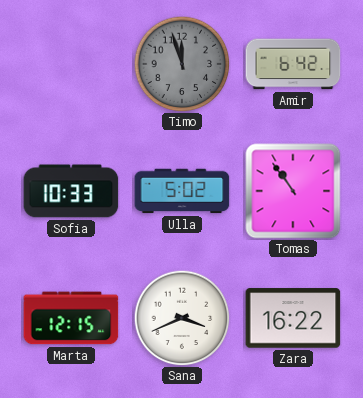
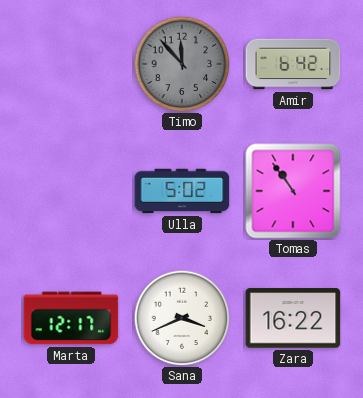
Timo: 11:57 -> 11:53 (182, 64)
Sofia: 10:33 -> none (71, 191)
Marta: 12:15 -> 12:17 (71, 318)
